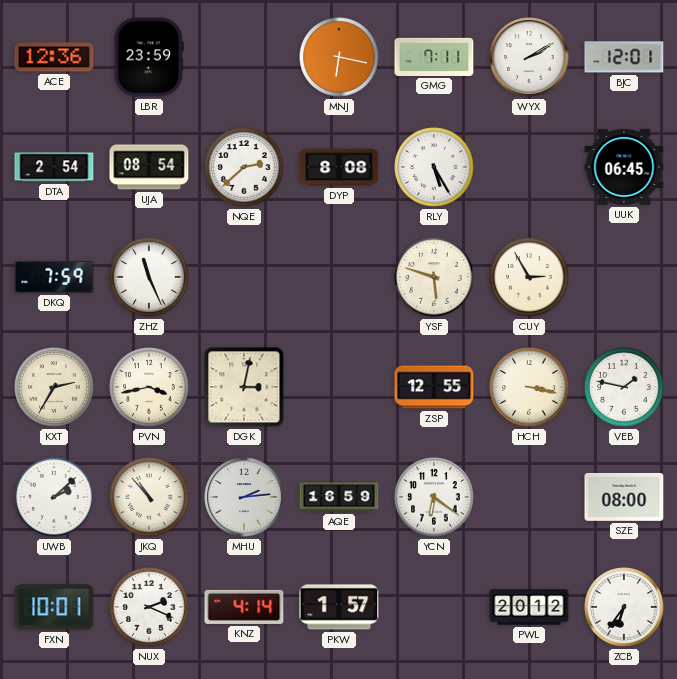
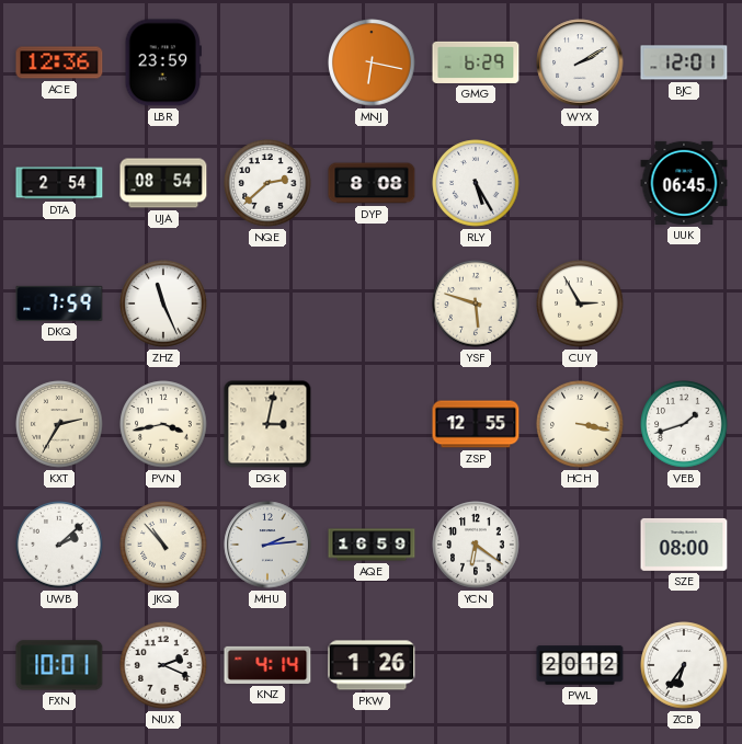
GMG: 7:11 -> 6:29 (476, 62)
VEB: 1:47 -> 1:42 (684, 424)
PKW: 1:57 -> 1:26 (372, 665)
